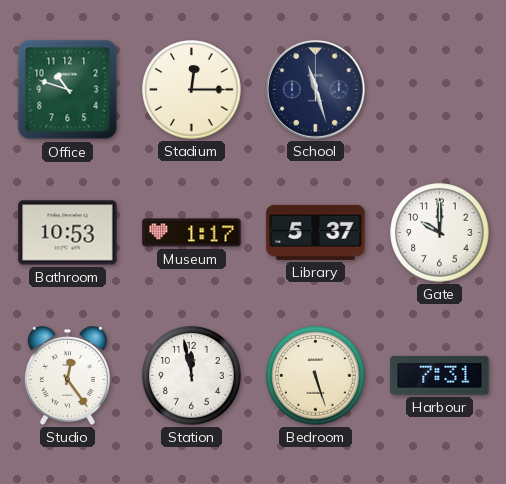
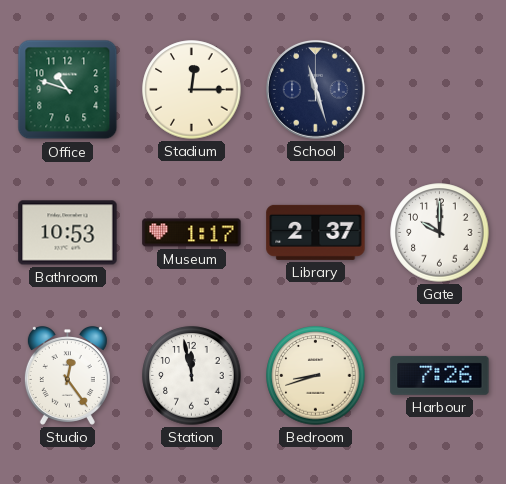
Library: 5:37 -> 2:37 (316, 232)
Bedroom: 5:27 -> 8:42 (316, 376)
Harbour: 7:31 -> 7:26 (440, 375)
